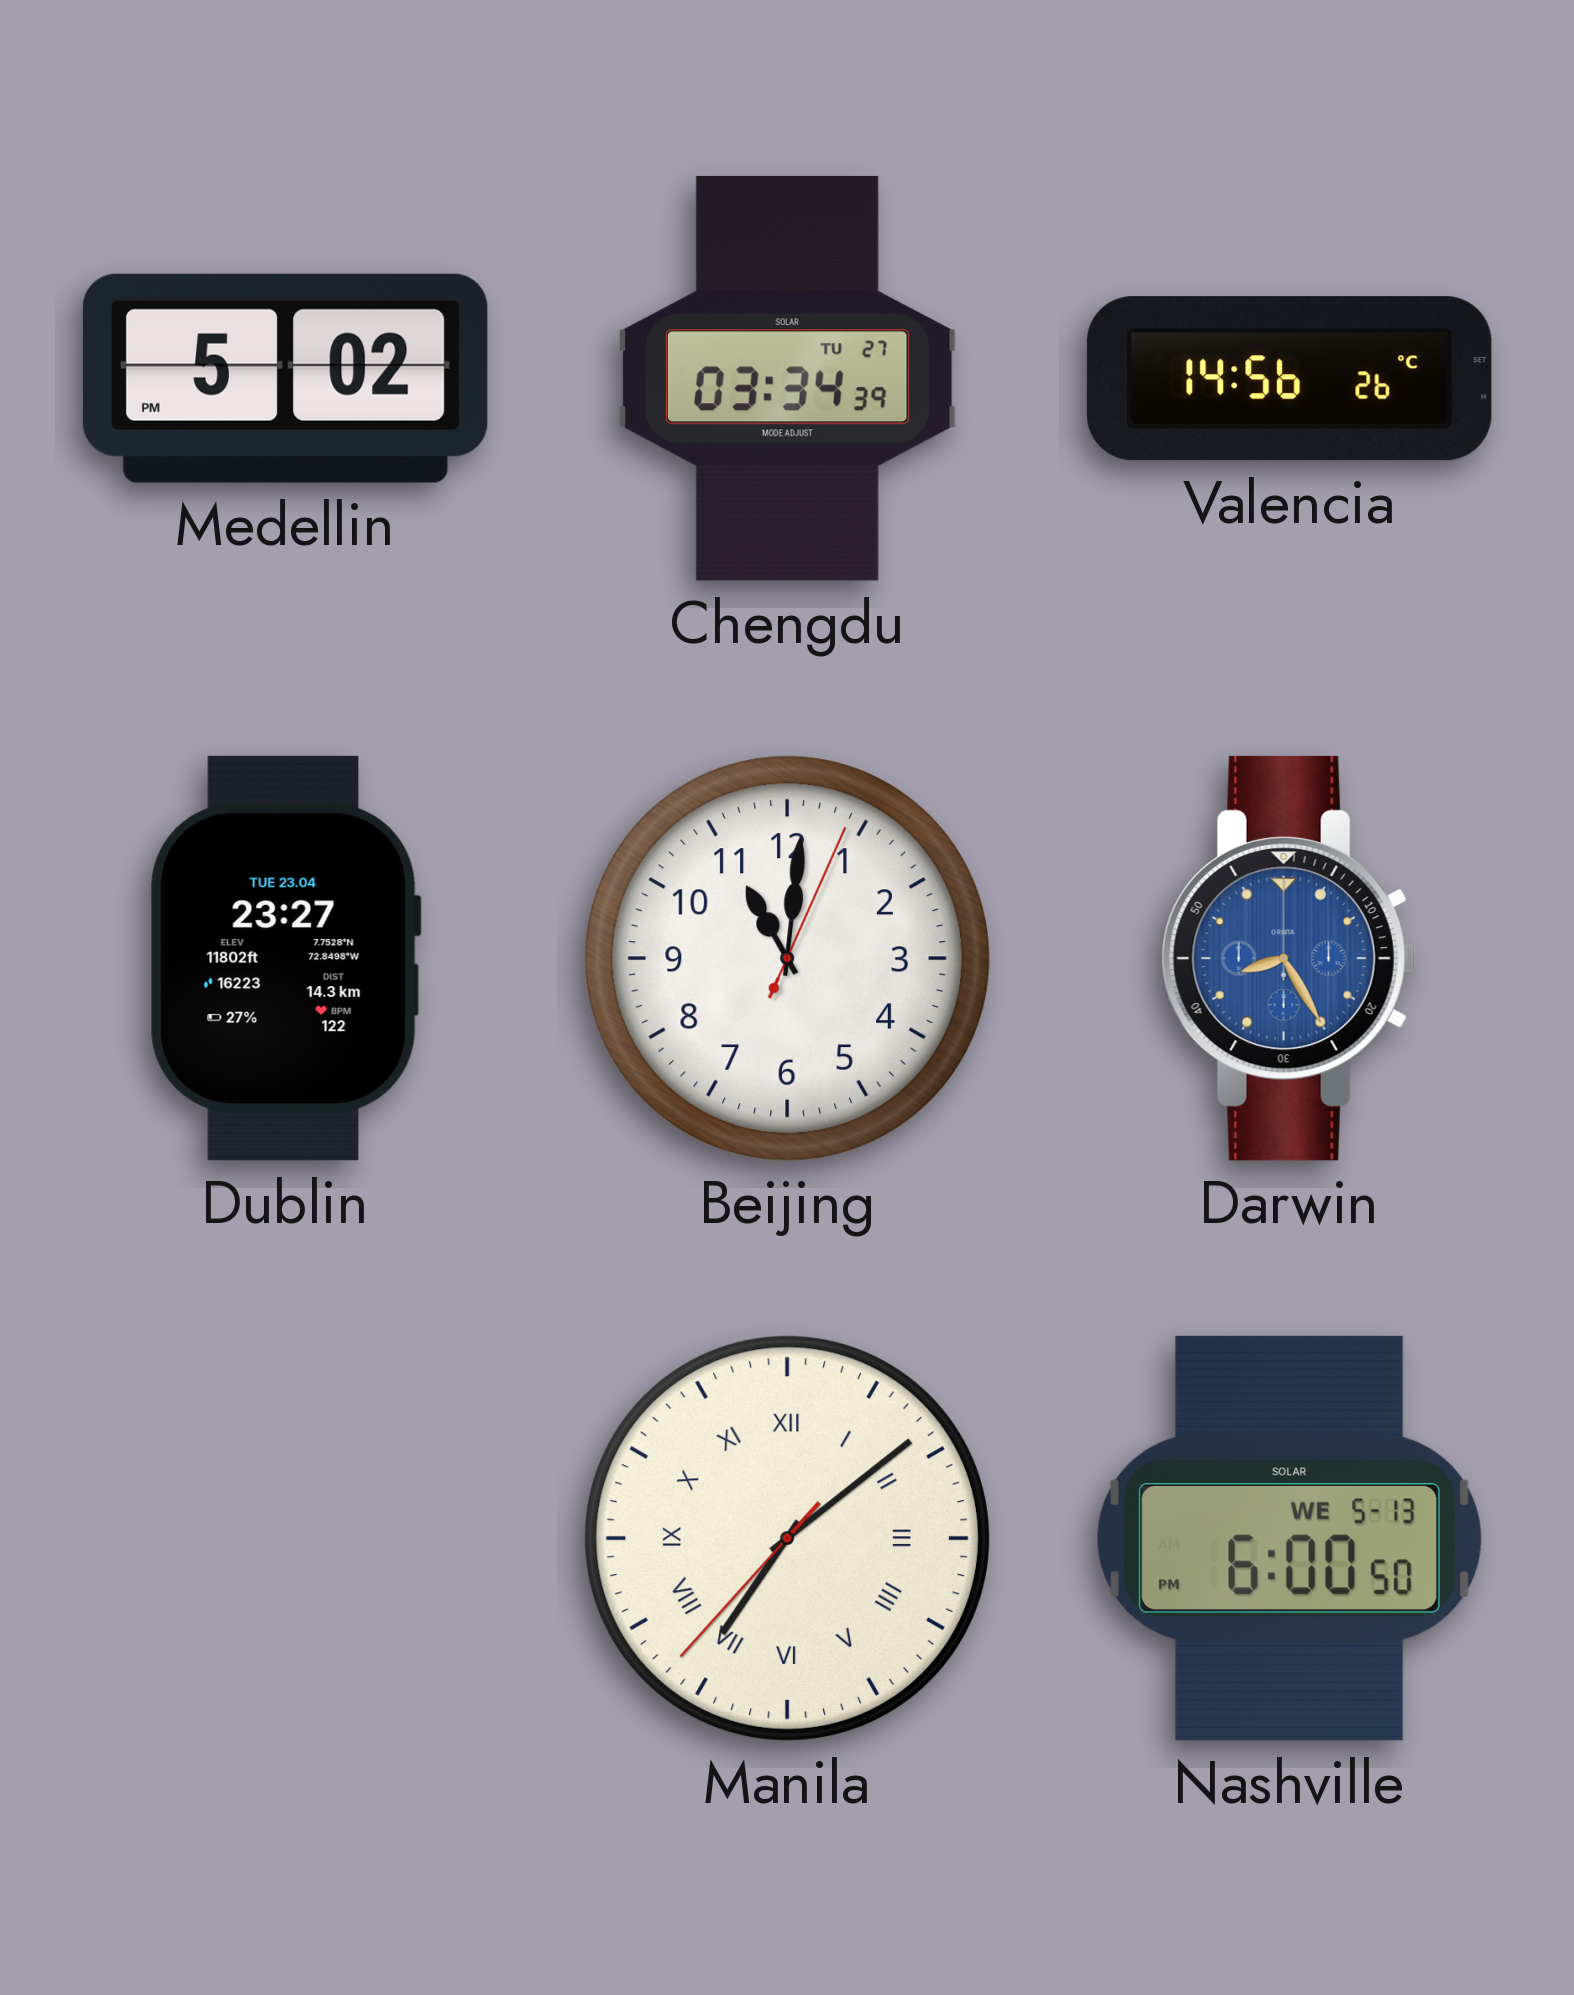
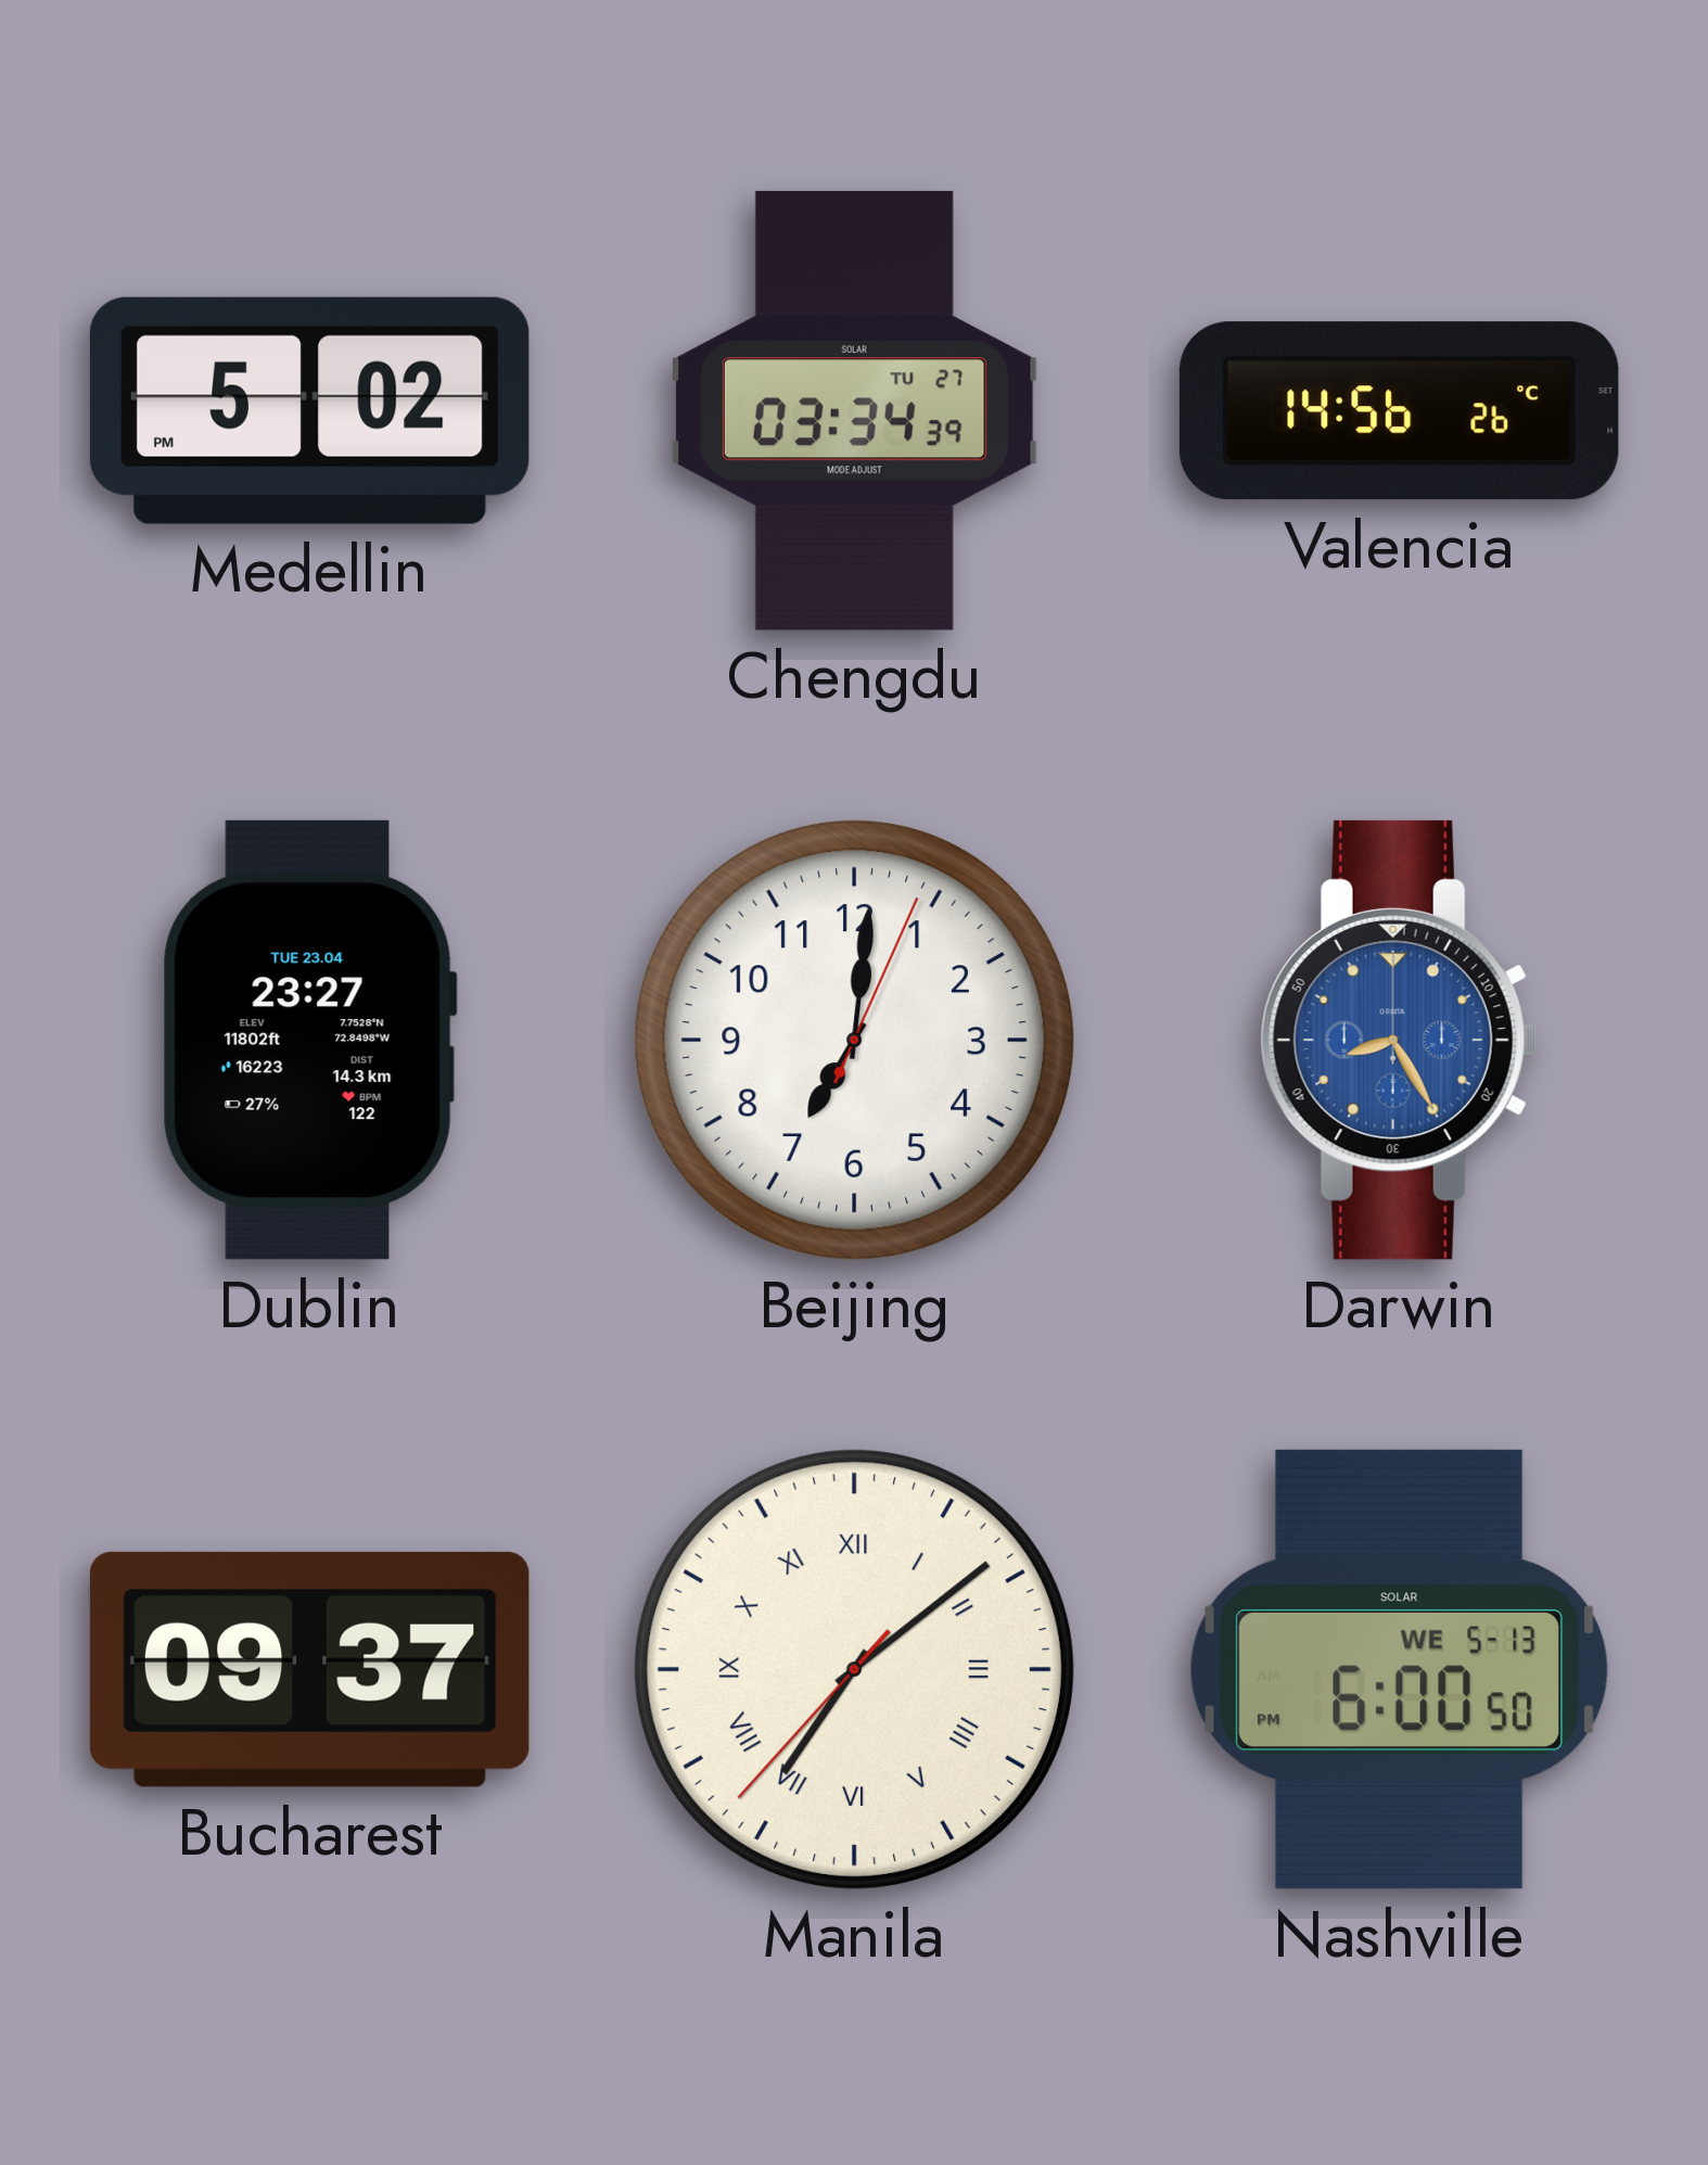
Beijing: 11:01 -> 7:01 (854, 1040)
Bucharest: none -> 09:37 (309, 1669)
